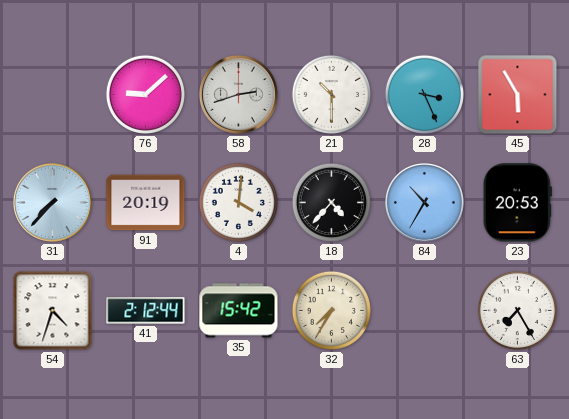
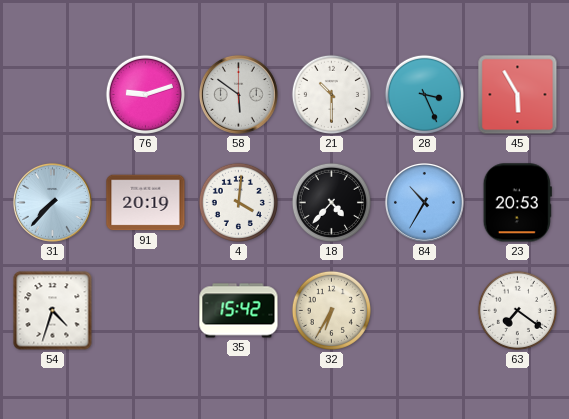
76: 9:08 -> 9:12 (145, 94)
58: 2:42 -> 5:51 (238, 94)
41: 2:12 -> none (146, 311)
32: 7:35 -> 6:35 (331, 310)
63: 7:25 -> 7:21 (517, 310)
